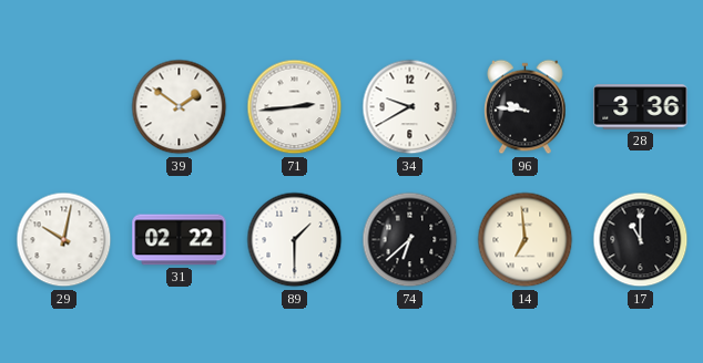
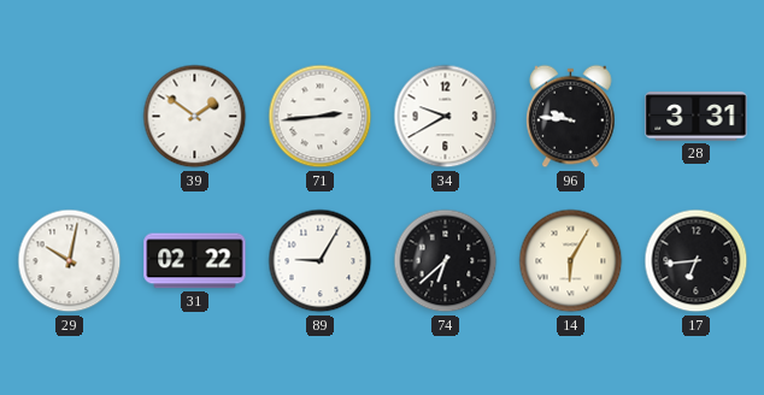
28: 3:36 -> 3:31 (697, 117)
89: 1:30 -> 9:05 (321, 261)
14: 6:59 -> 6:05 (571, 261)
17: 11:00 -> 6:44 (697, 261)
